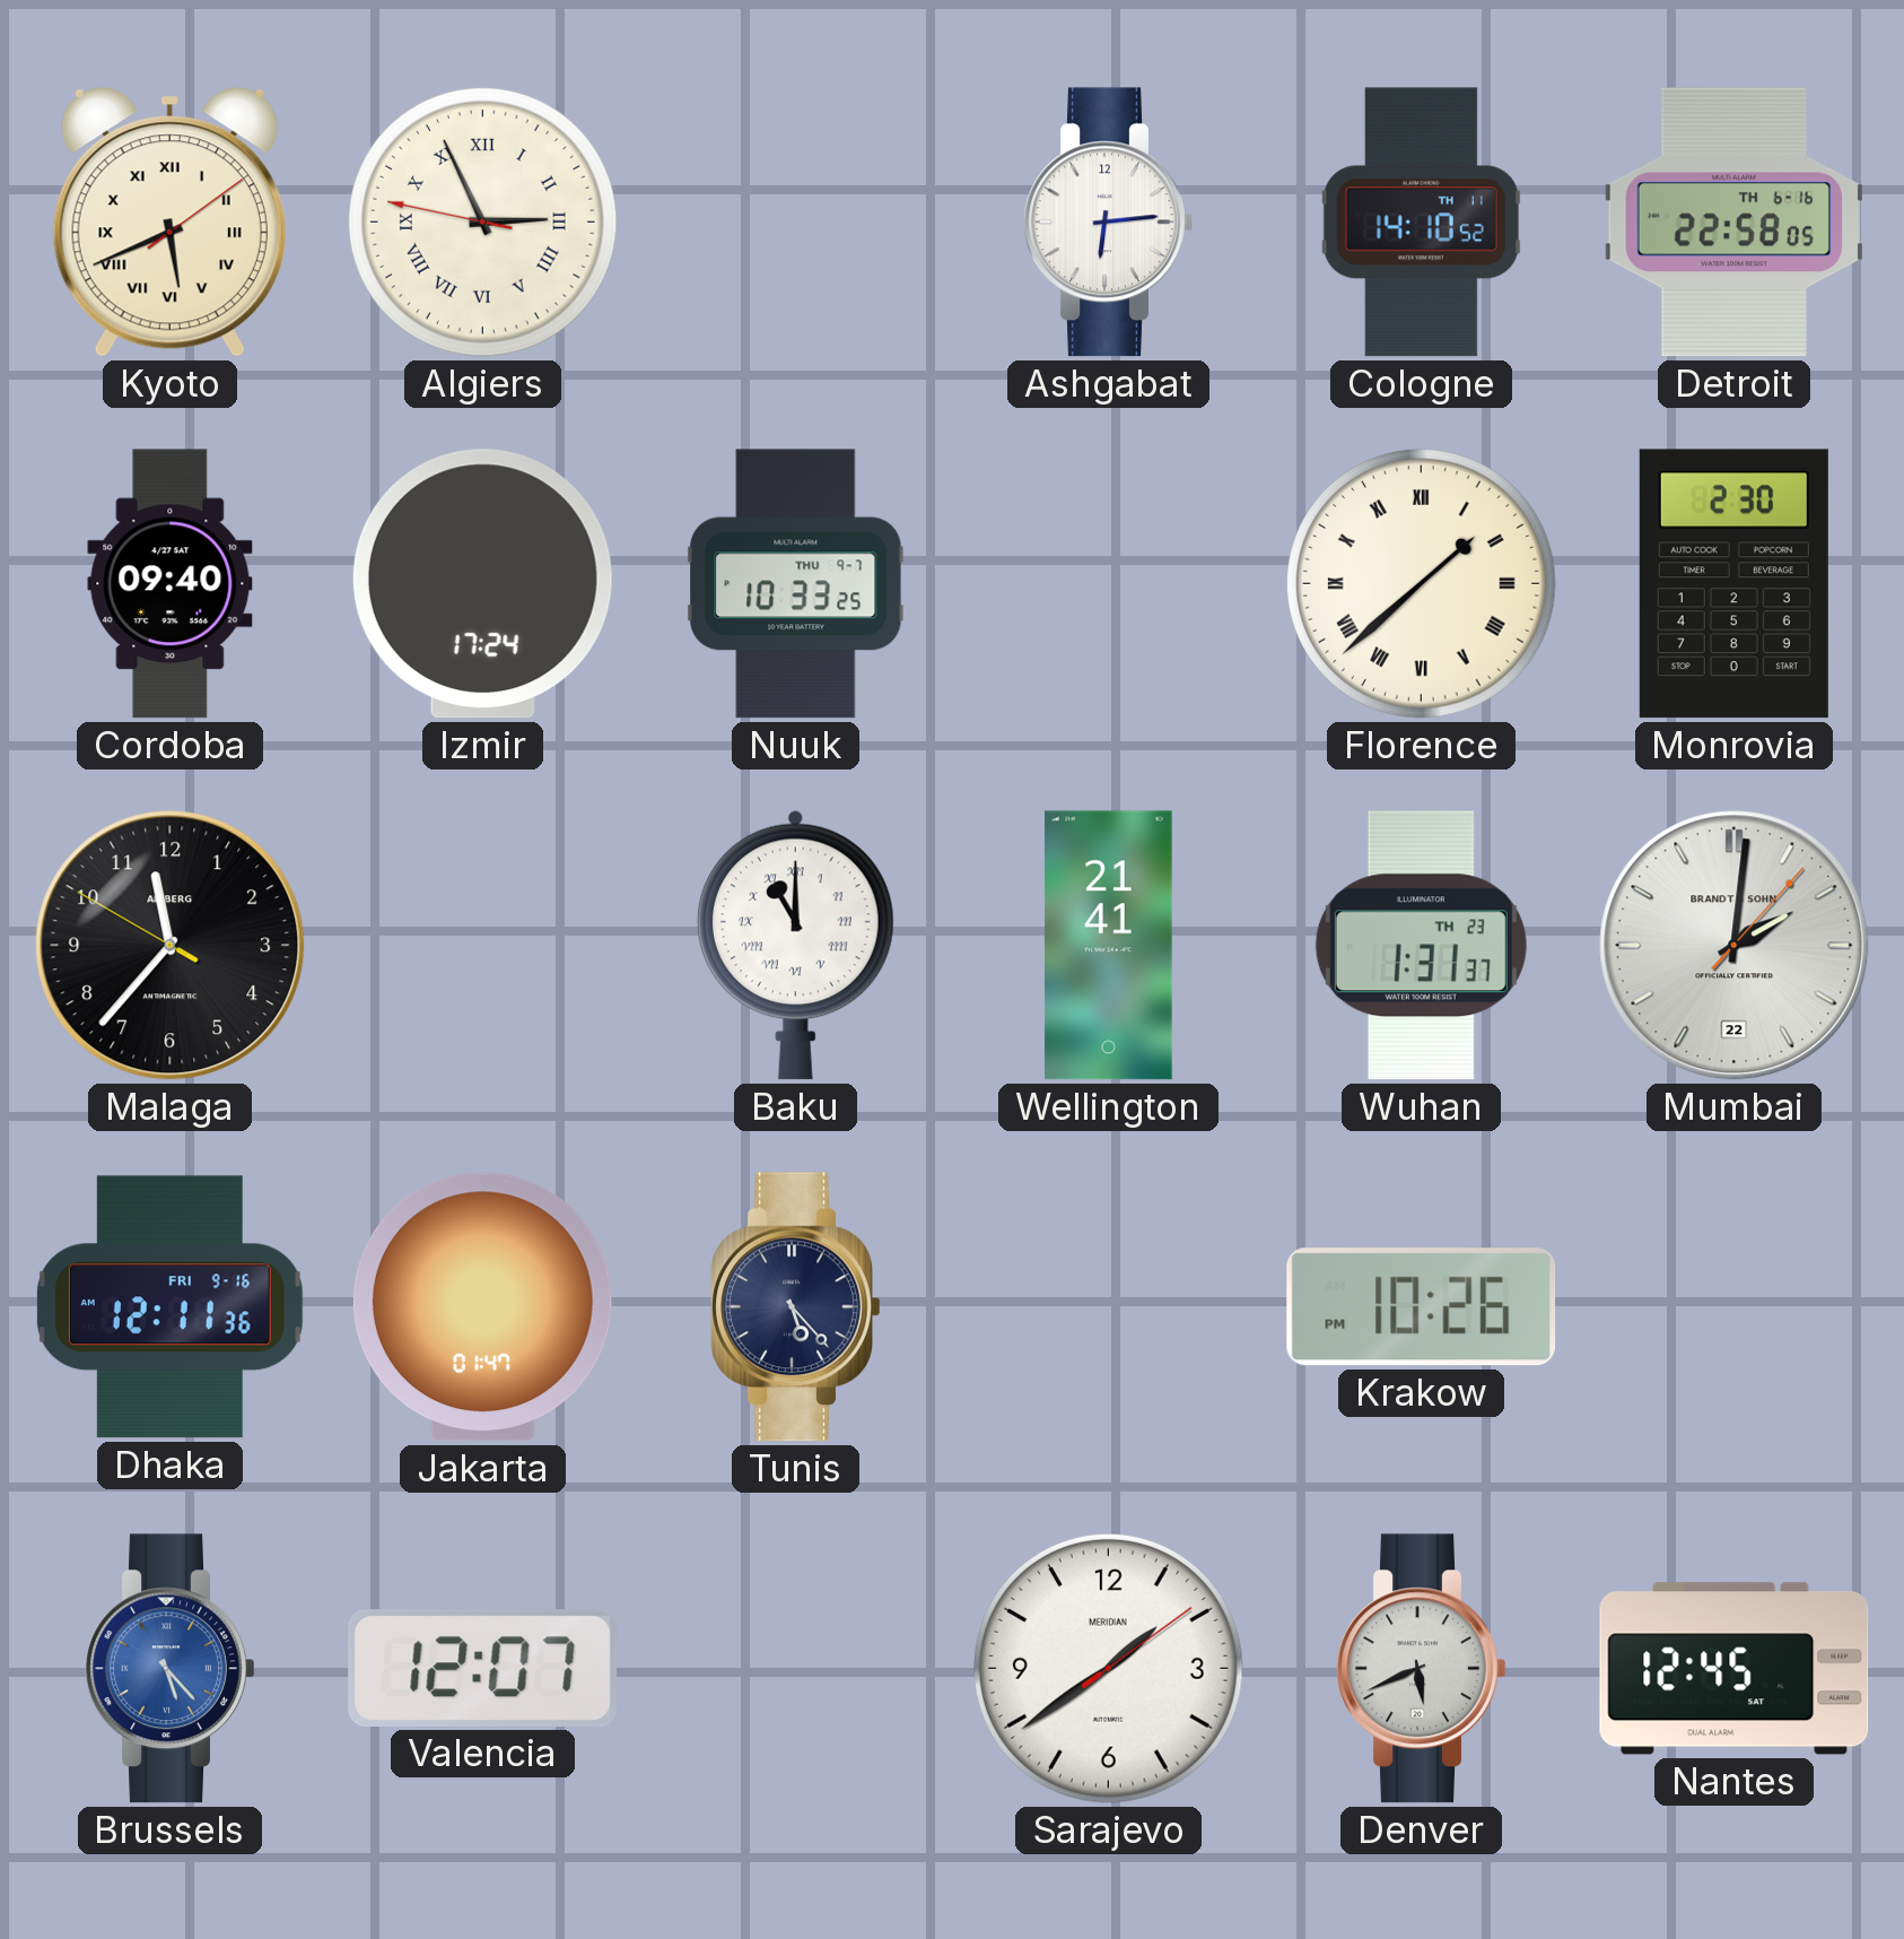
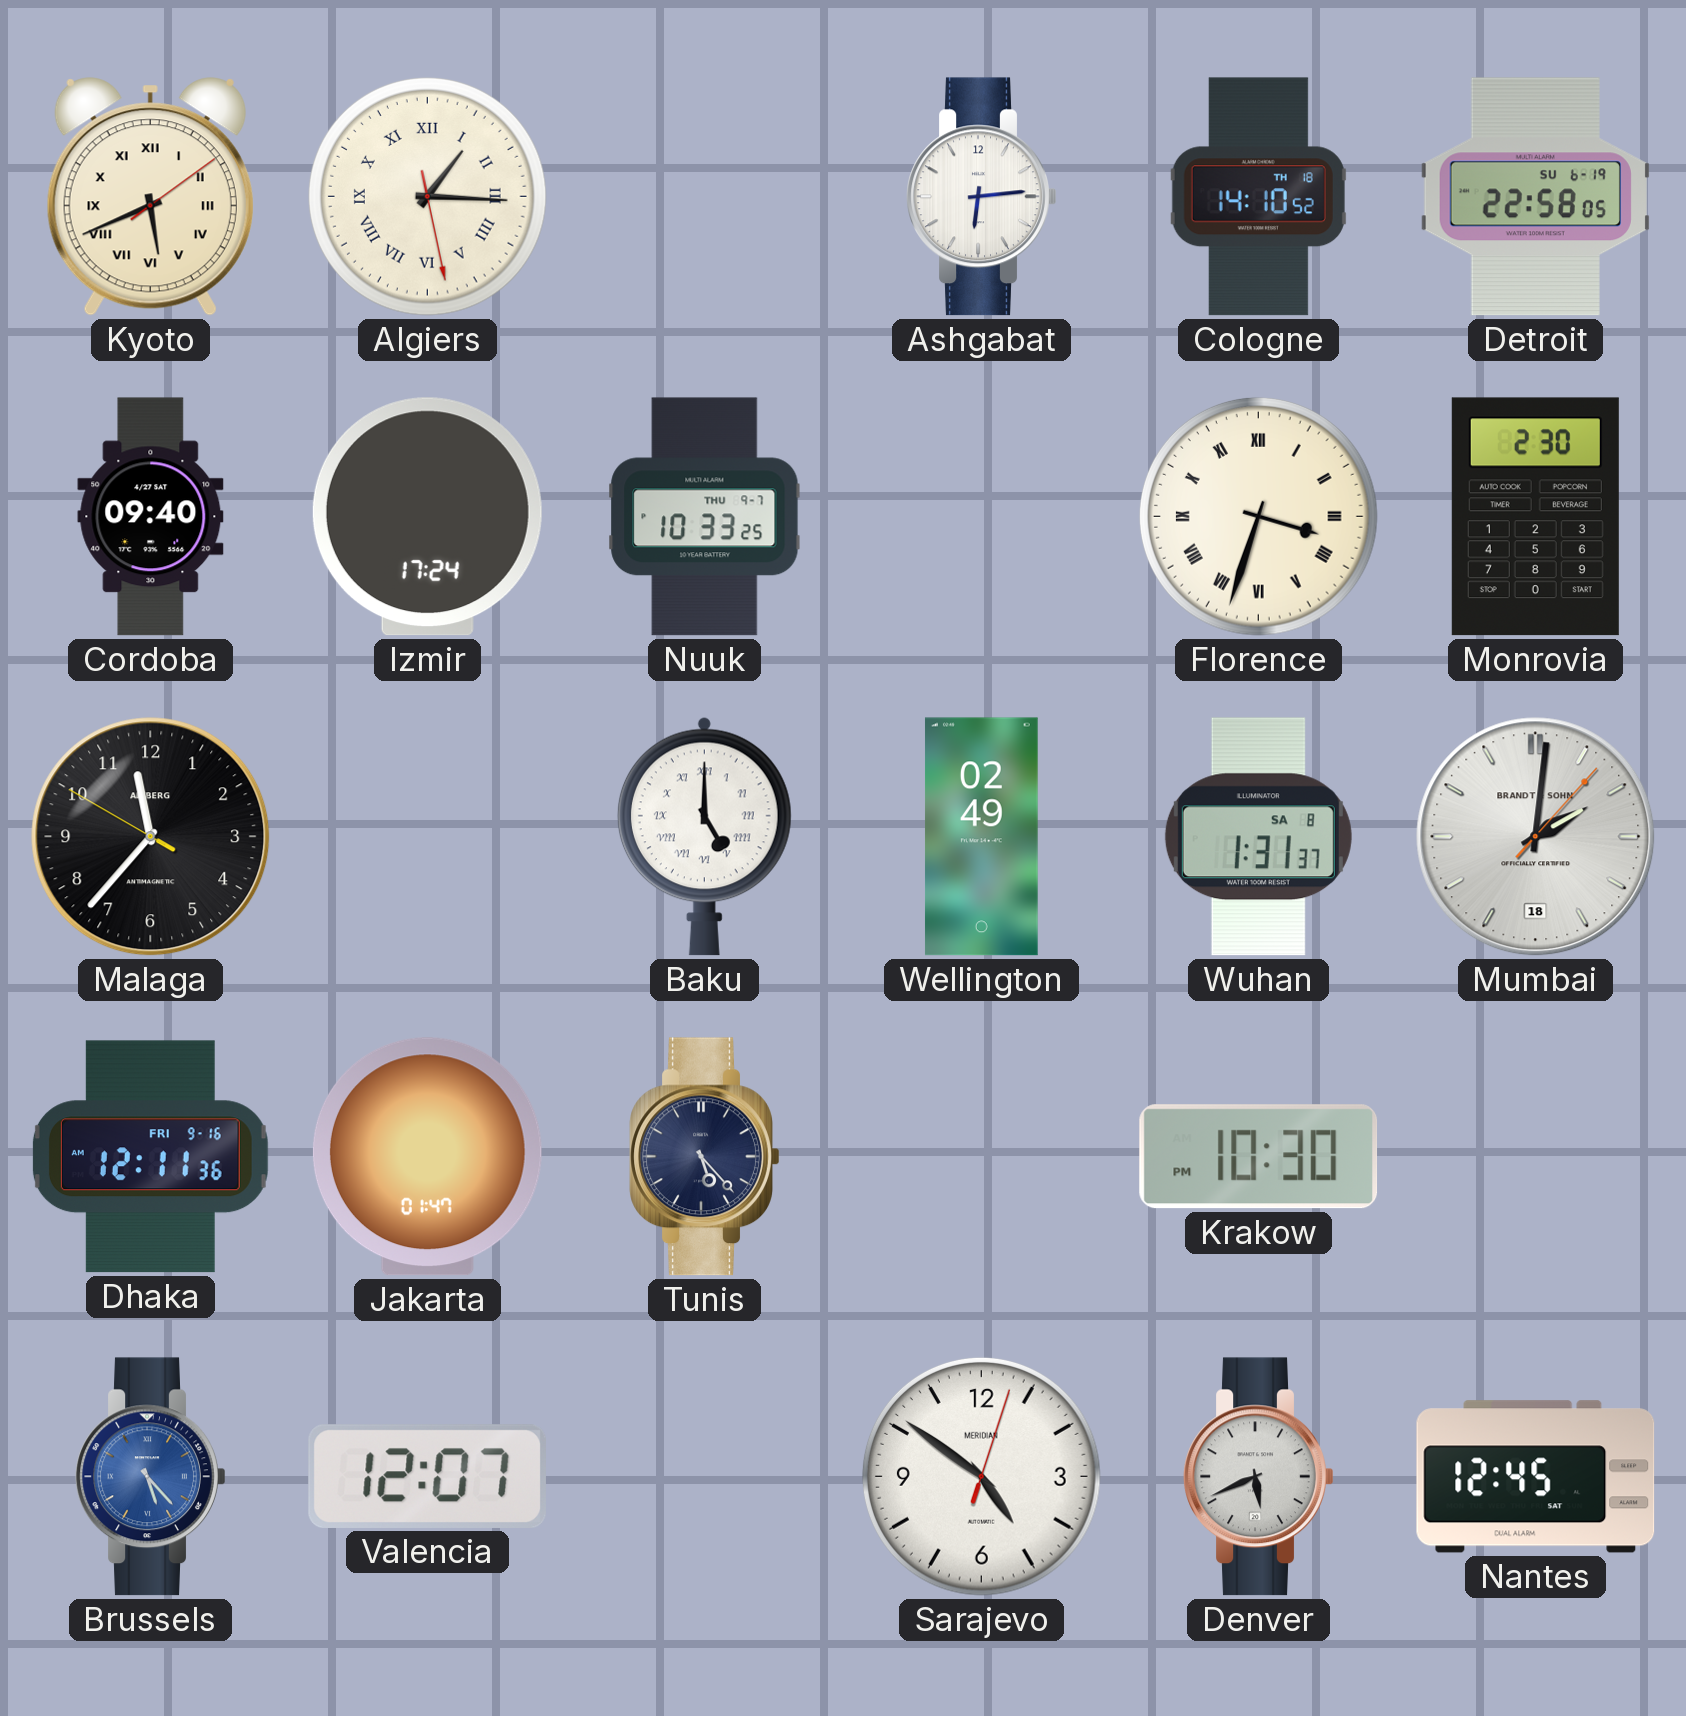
Algiers: 2:55 -> 1:15 (427, 196)
Cologne date: TH 11 -> TH 18 (1258, 197)
Detroit date: TH 6-16 -> SU 6-19 (1535, 197)
Florence: 1:38 -> 3:33 (1258, 516)
Baku: 11:00 -> 5:00 (704, 836)
Wellington: 21:41 -> 02:49 (981, 837)
Wuhan date: TH 23 -> SA 8 (1258, 837)
Mumbai date: 22 -> 18 (1536, 837)
Krakow: 10:26 -> 10:30 (1259, 1157)
Sarajevo: 1:39 -> 4:51 (981, 1476)
